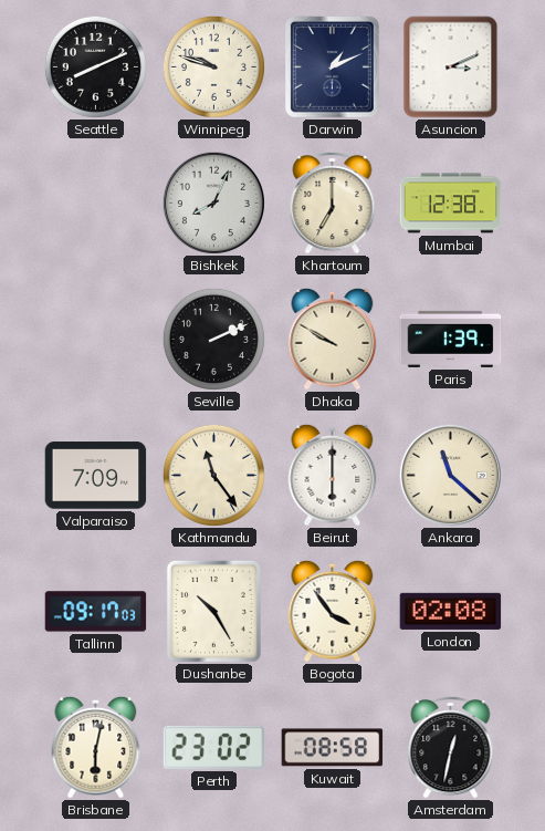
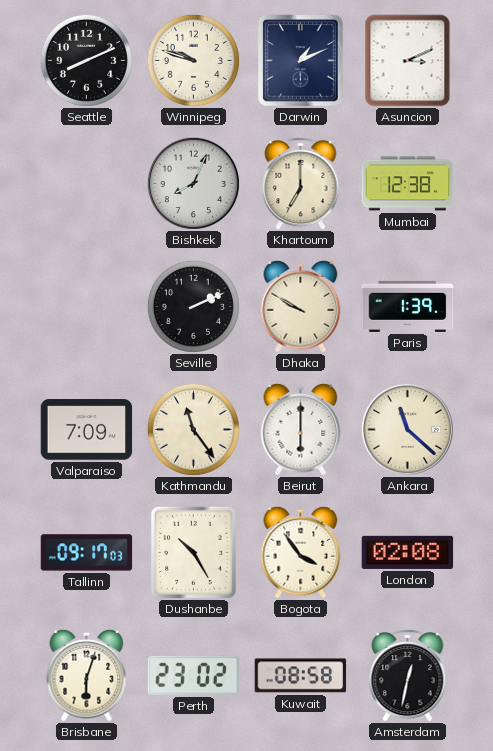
Brisbane: 6:02 -> 6:03 (87, 675)
